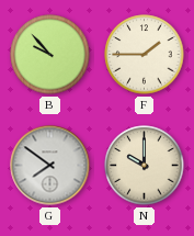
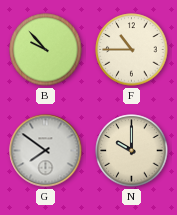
F: 1:45 -> 10:45 (132, 50)
